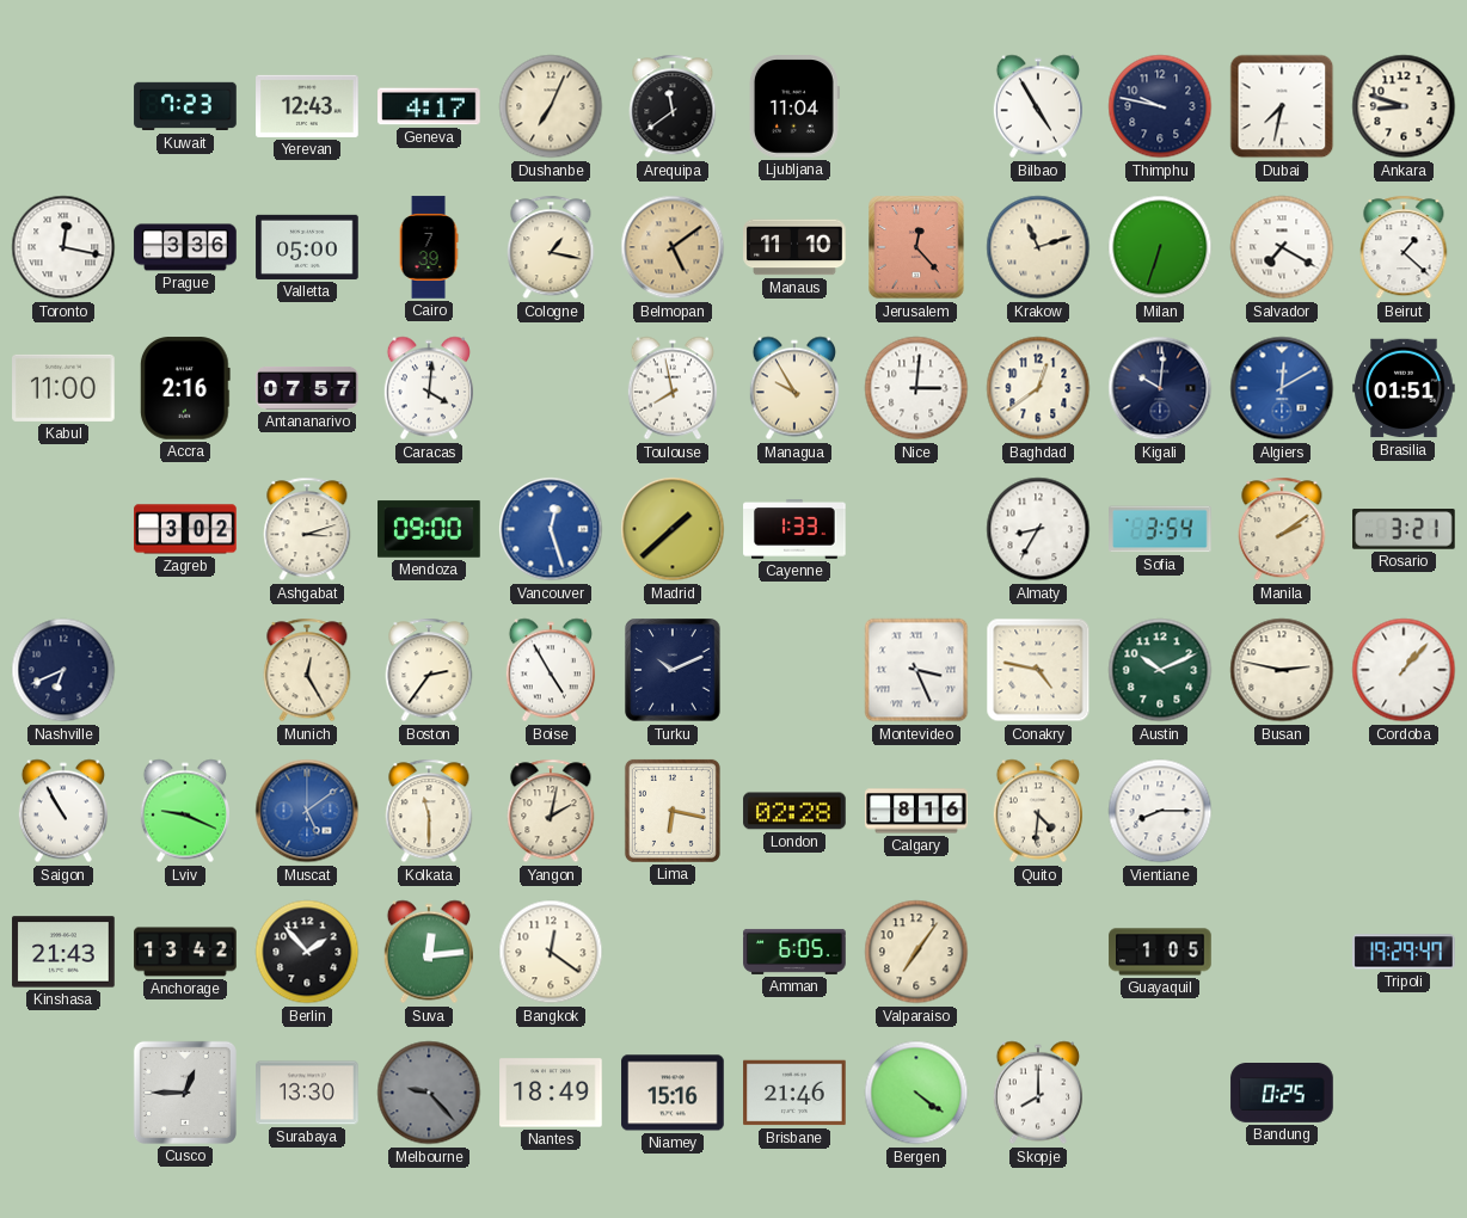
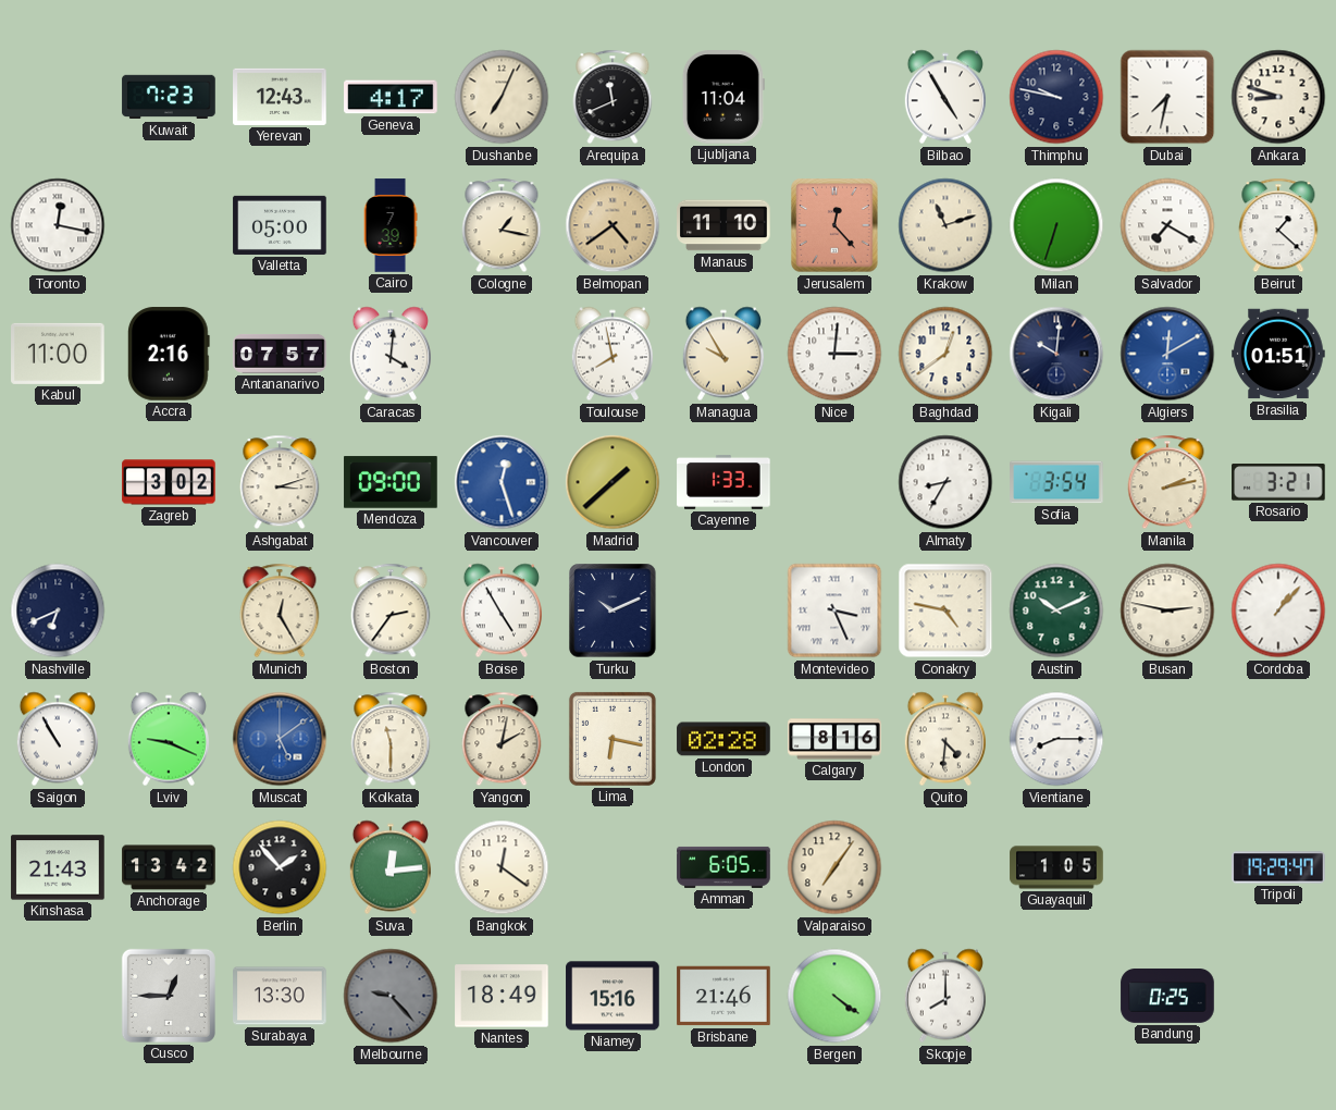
Arequipa: 11:39 -> 11:41 (613, 97)
Prague: 3:36 -> none (185, 247)
Belmopan: 5:09 -> 4:39 (613, 225)
Manila: 2:09 -> 2:13 (1167, 482)
